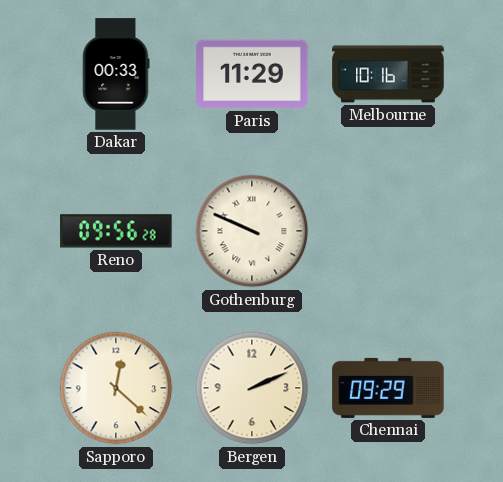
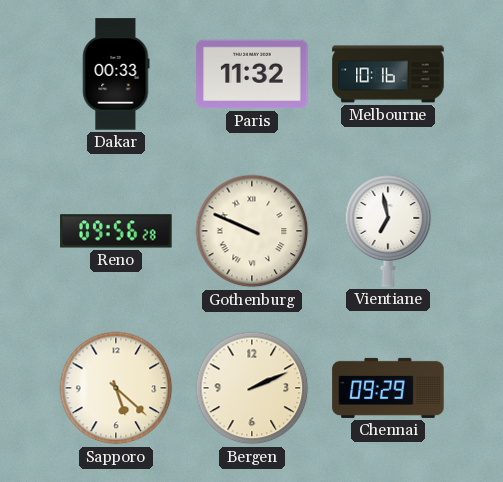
Paris: 11:29 -> 11:32 (252, 74)
Vientiane: none -> 6:58 (388, 231)
Sapporo: 12:22 -> 5:22 (116, 388)
